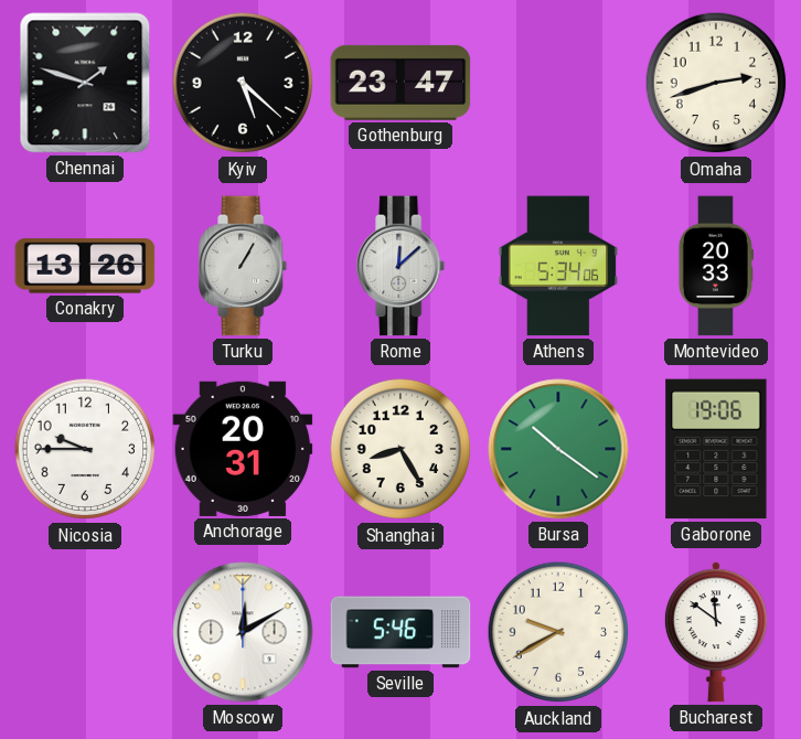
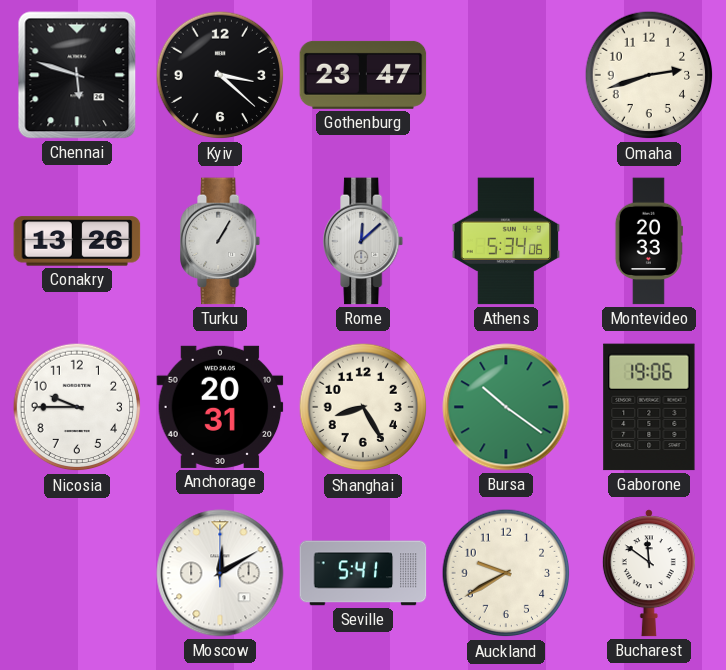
Chennai: 1:48 -> 5:48 (77, 75)
Kyiv: 5:22 -> 3:22 (220, 75)
Seville: 5:46 -> 5:41 (363, 573)
